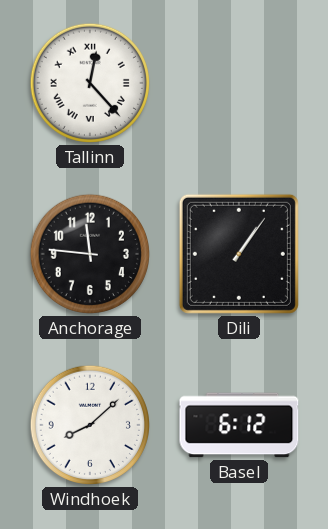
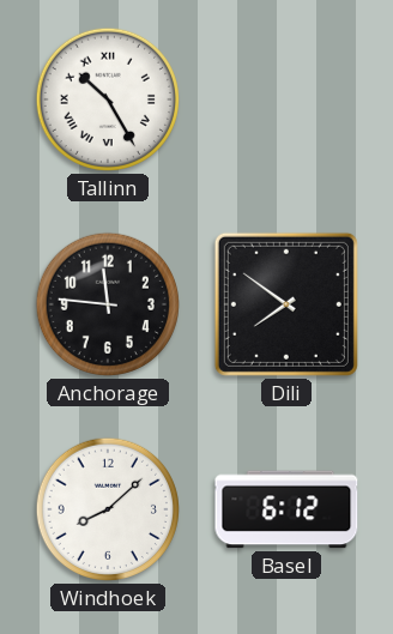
Tallinn: 12:23 -> 10:25 (108, 99)
Dili: 1:06 -> 7:51 (286, 304)
